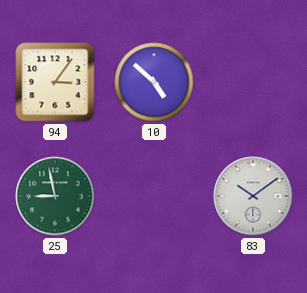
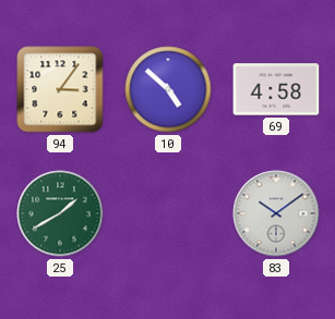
69: none -> 4:58 (276, 89)
25: 8:58 -> 1:40 (60, 213)
